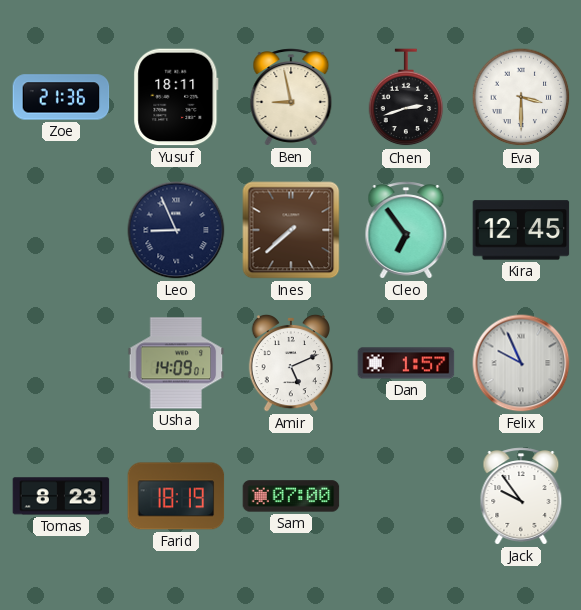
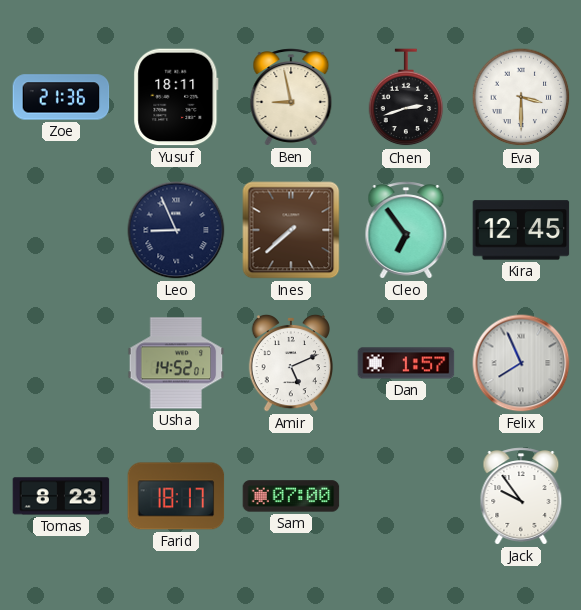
Usha: 14:09 -> 14:52 (176, 363)
Felix: 9:56 -> 7:56 (521, 363)
Farid: 18:19 -> 18:17 (176, 496)
